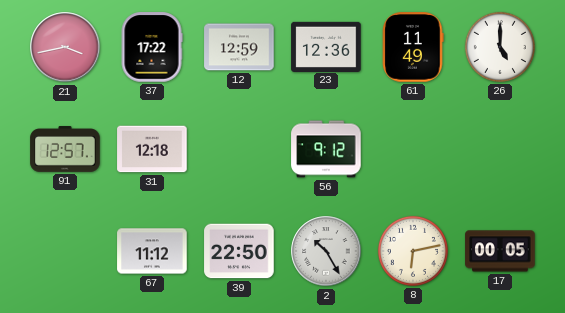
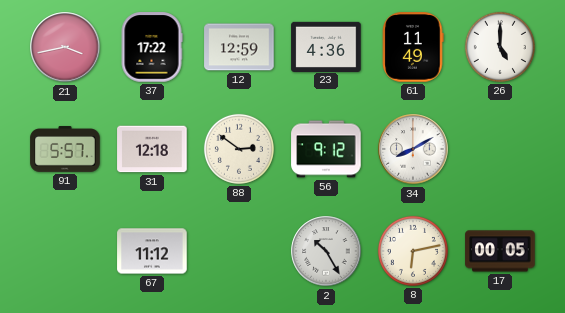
23: 12:36 -> 4:36 (326, 46)
91: 12:57 -> 5:57 (65, 149)
88: none -> 2:51 (239, 149)
34: none -> 8:10 (413, 149)
39: 22:50 -> none (239, 251)
